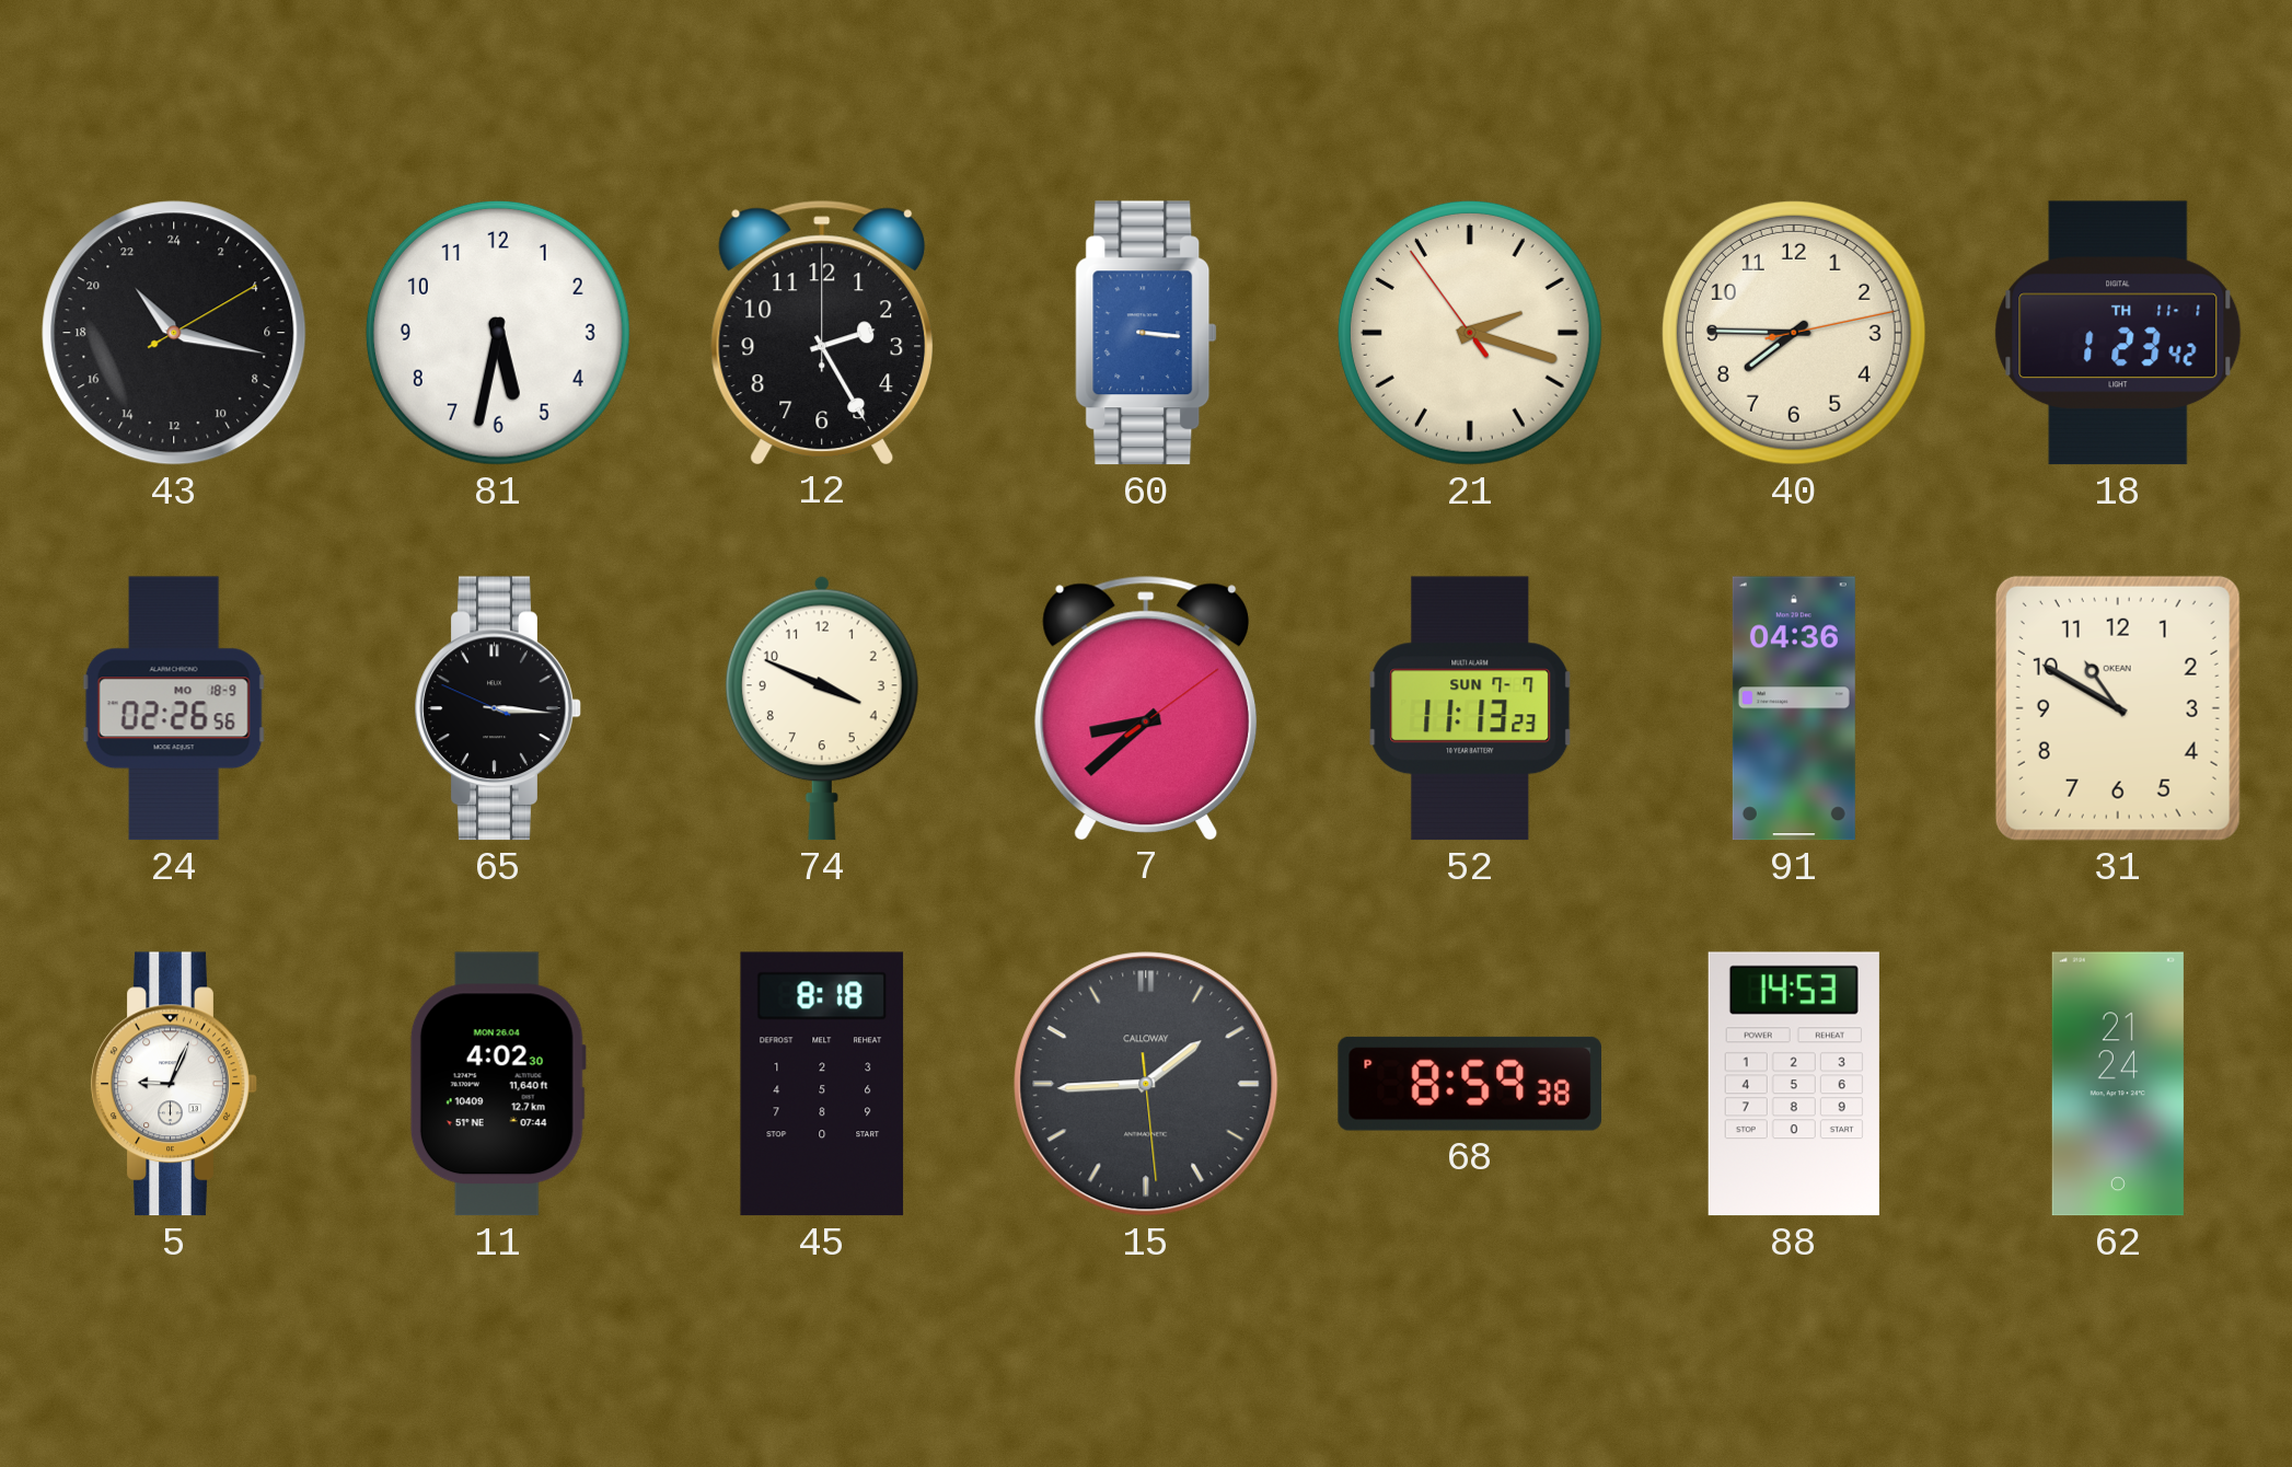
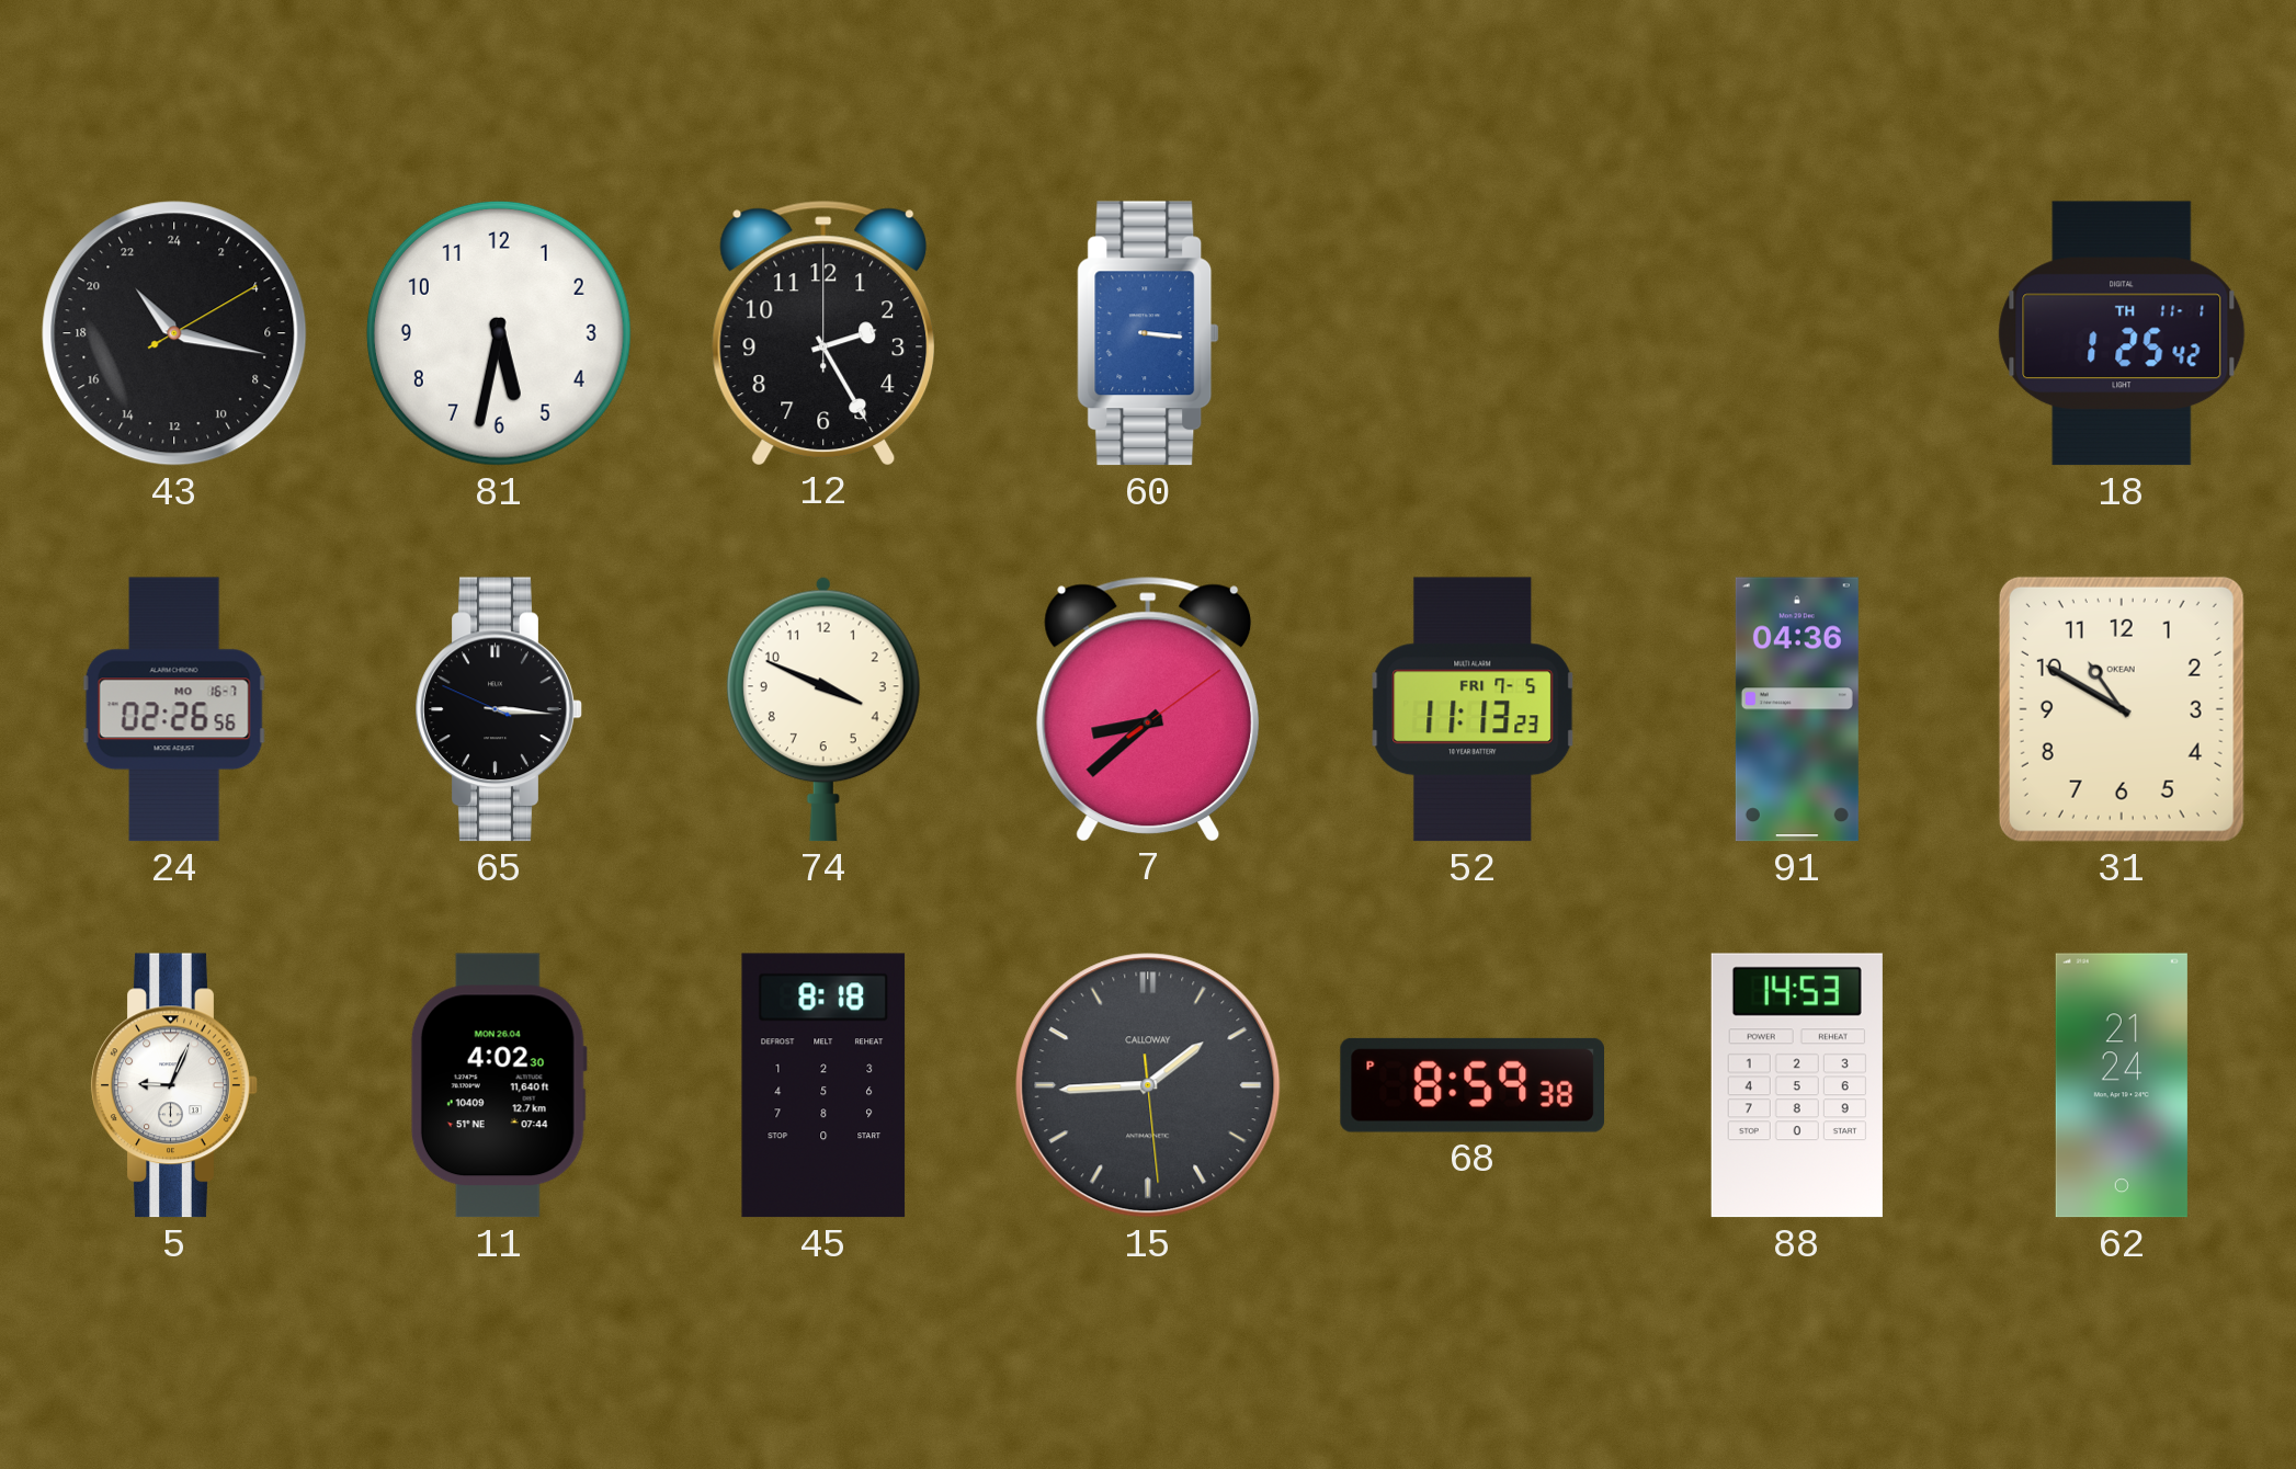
21: 2:17 -> none (1470, 333)
40: 7:45 -> none (1794, 333)
18: 1:23 -> 1:25 (2122, 333)
24 date: MO 18-9 -> MO 16-7 (174, 709)
52 date: SUN 7-7 -> FRI 7-5 (1473, 709)
